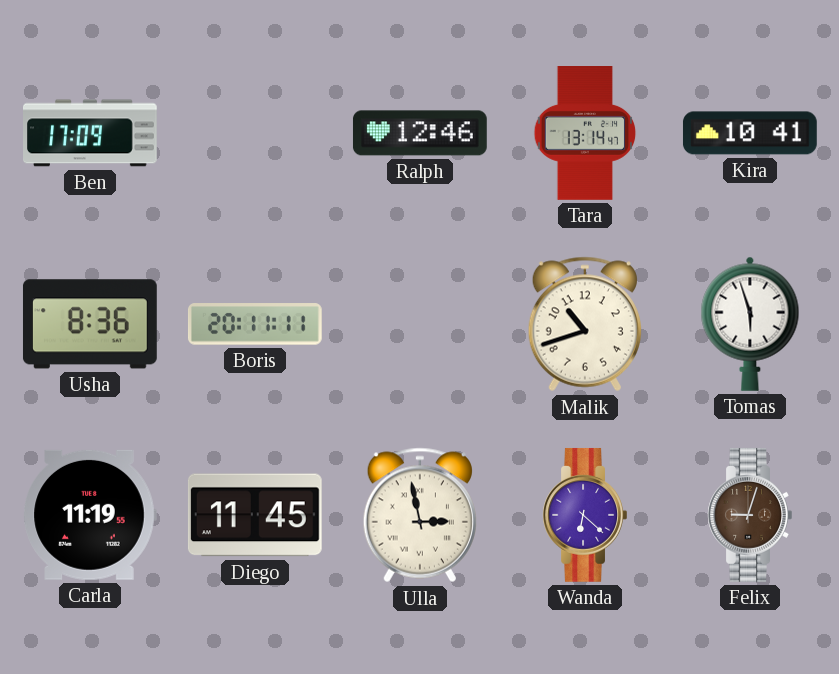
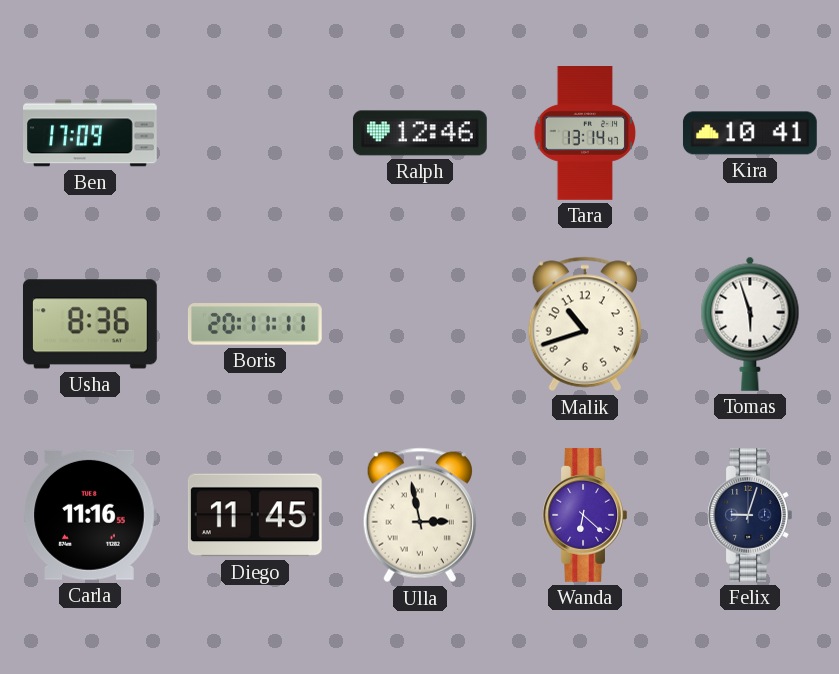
Carla: 11:19 -> 11:16 (90, 515)
Felix dial: brown -> navy (750, 515)
